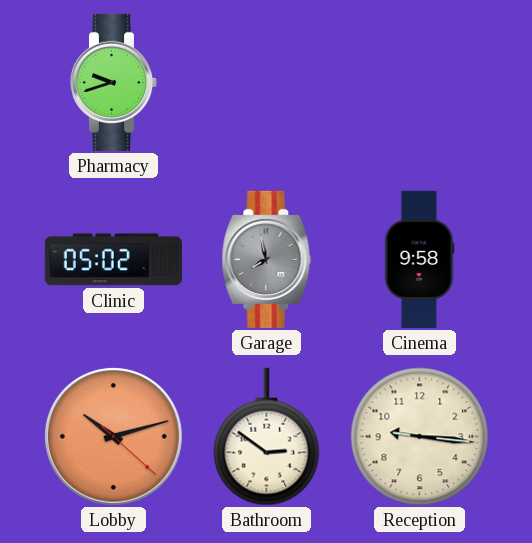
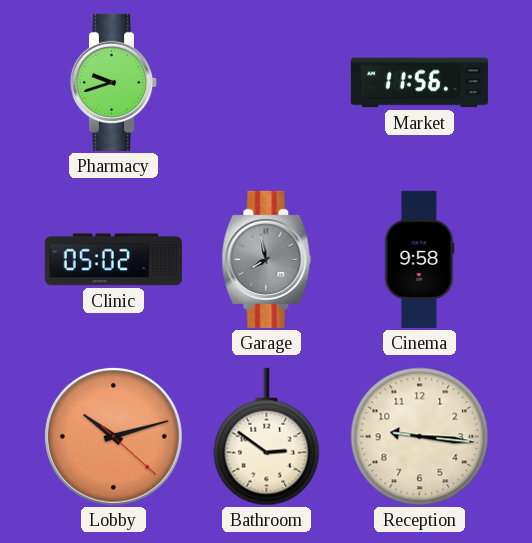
Market: none -> 11:56 (419, 83)
